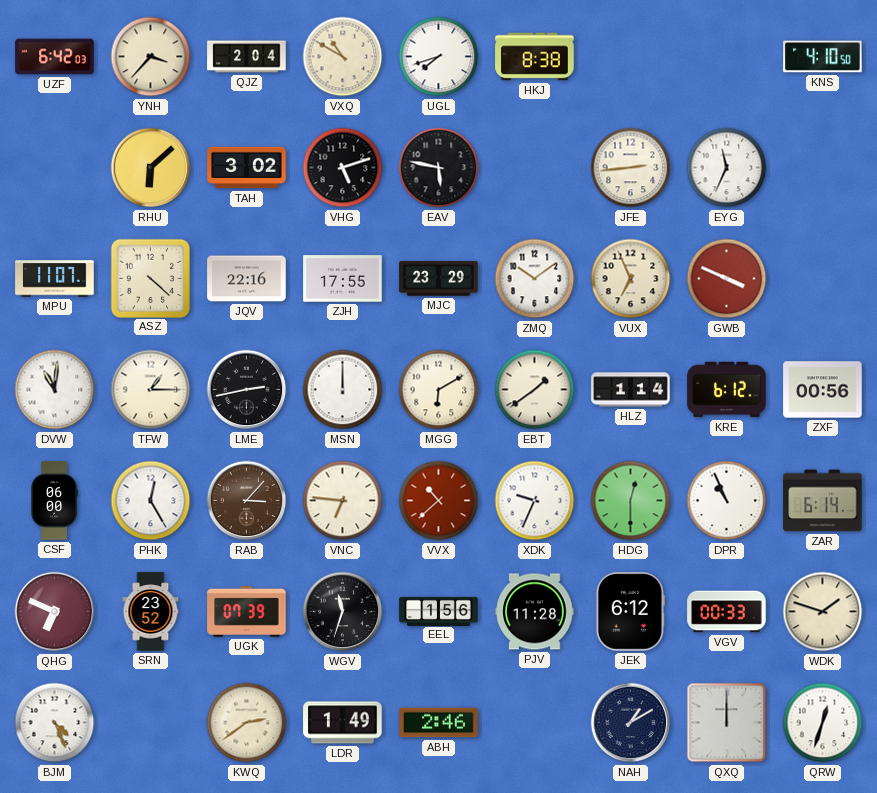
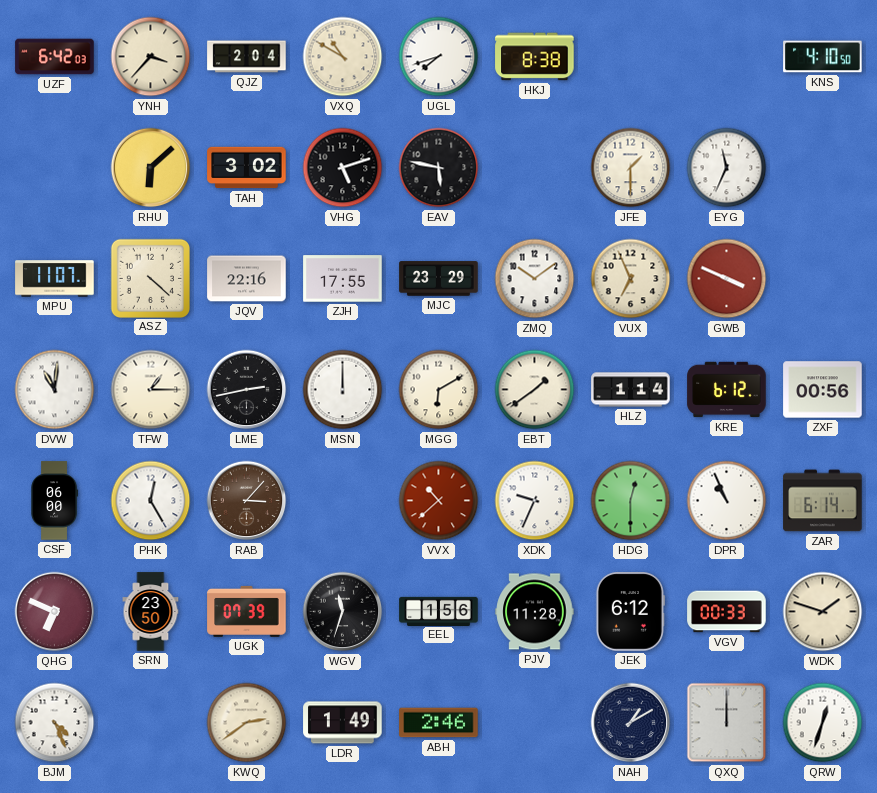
JFE: 2:44 -> 1:30 (631, 168)
VNC: 6:46 -> none (343, 501)
SRN: 23:52 -> 23:50 (151, 612)
